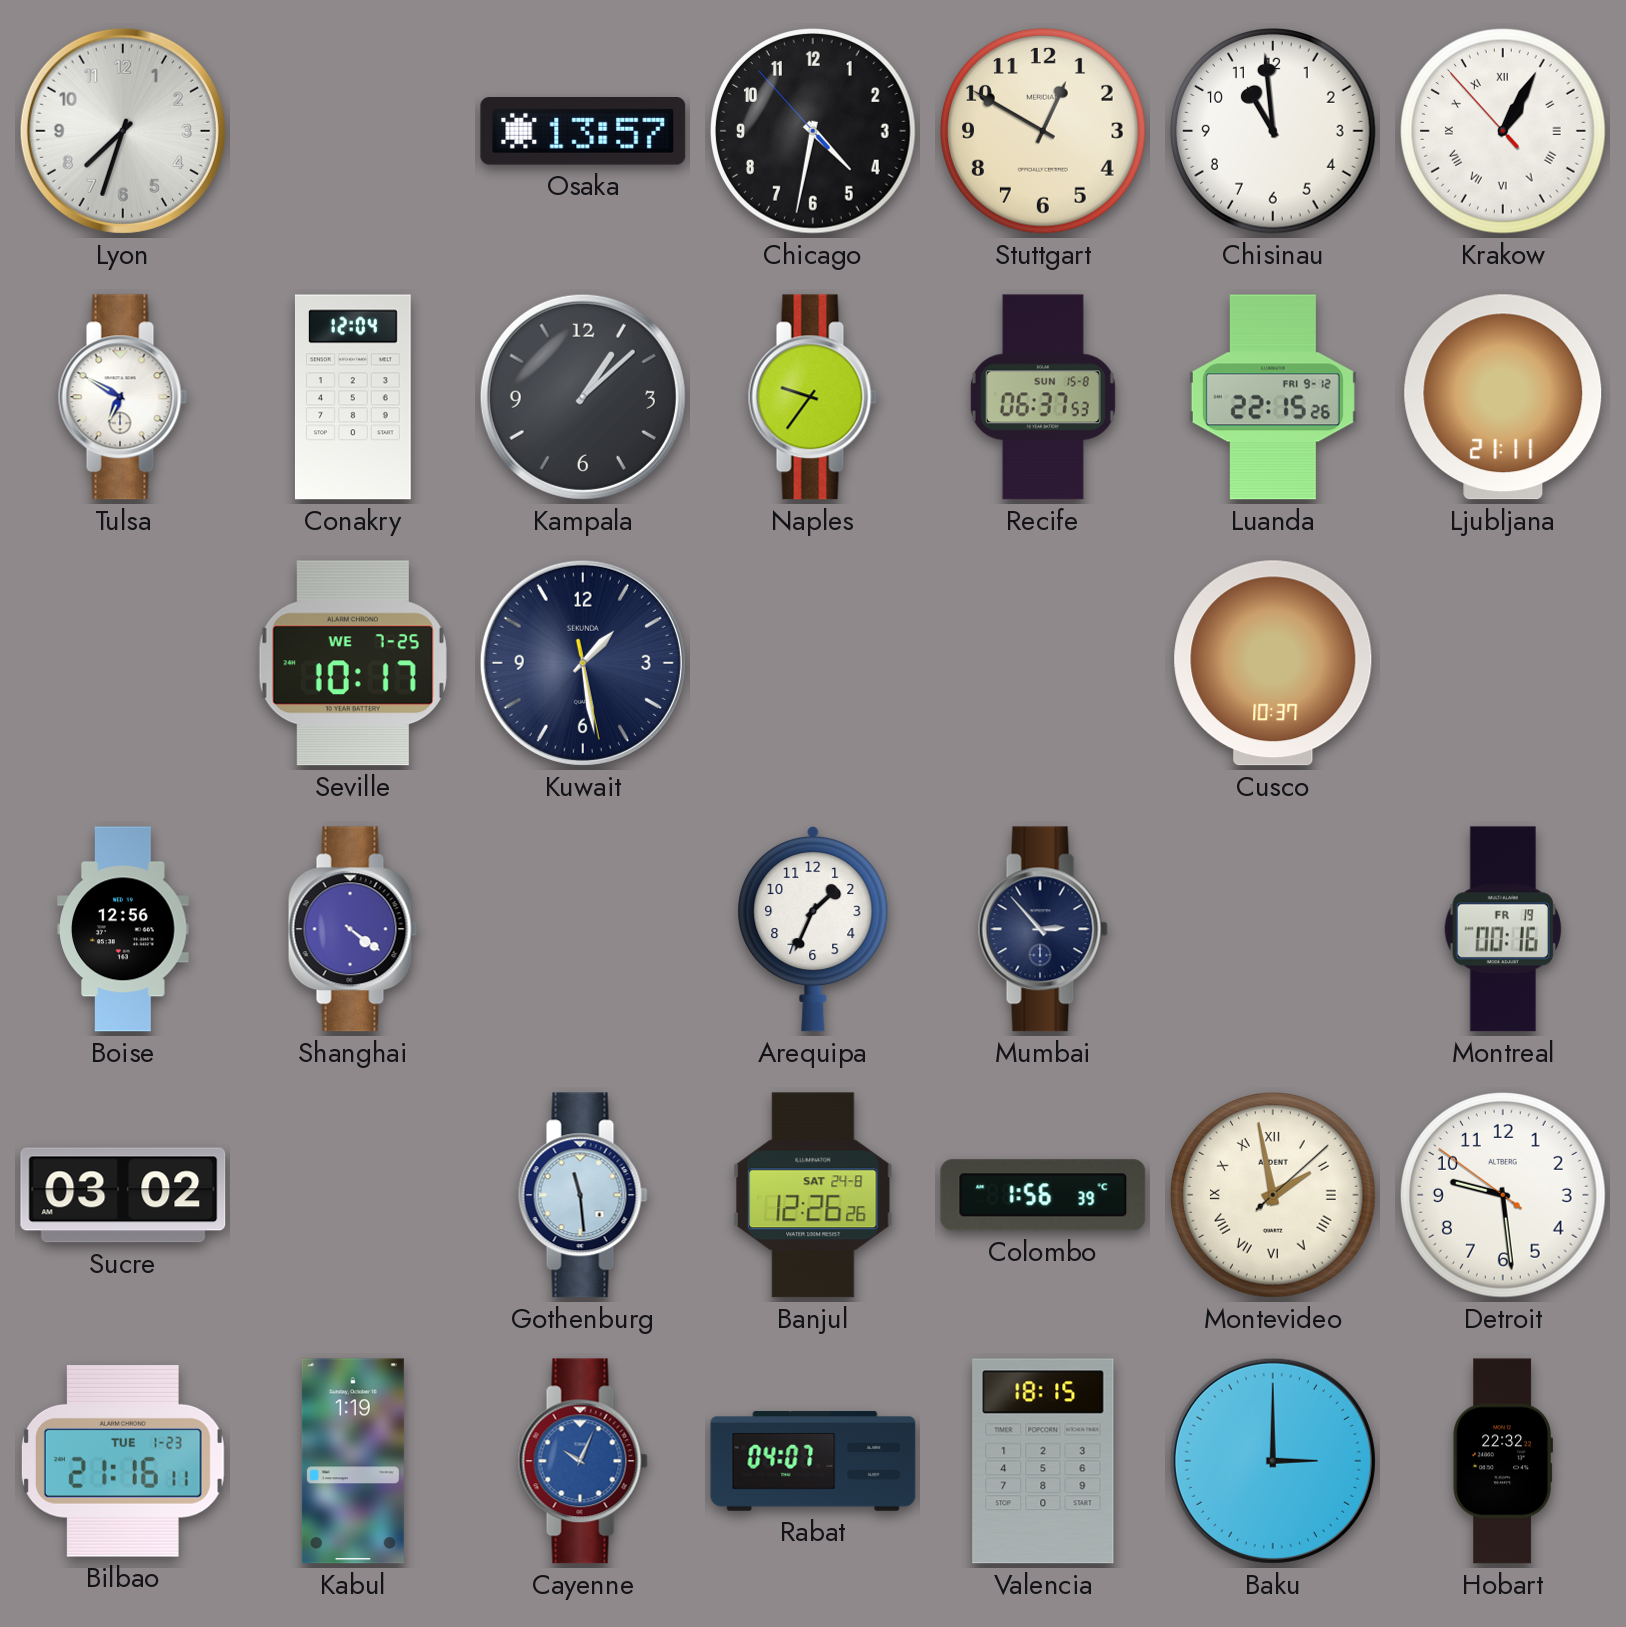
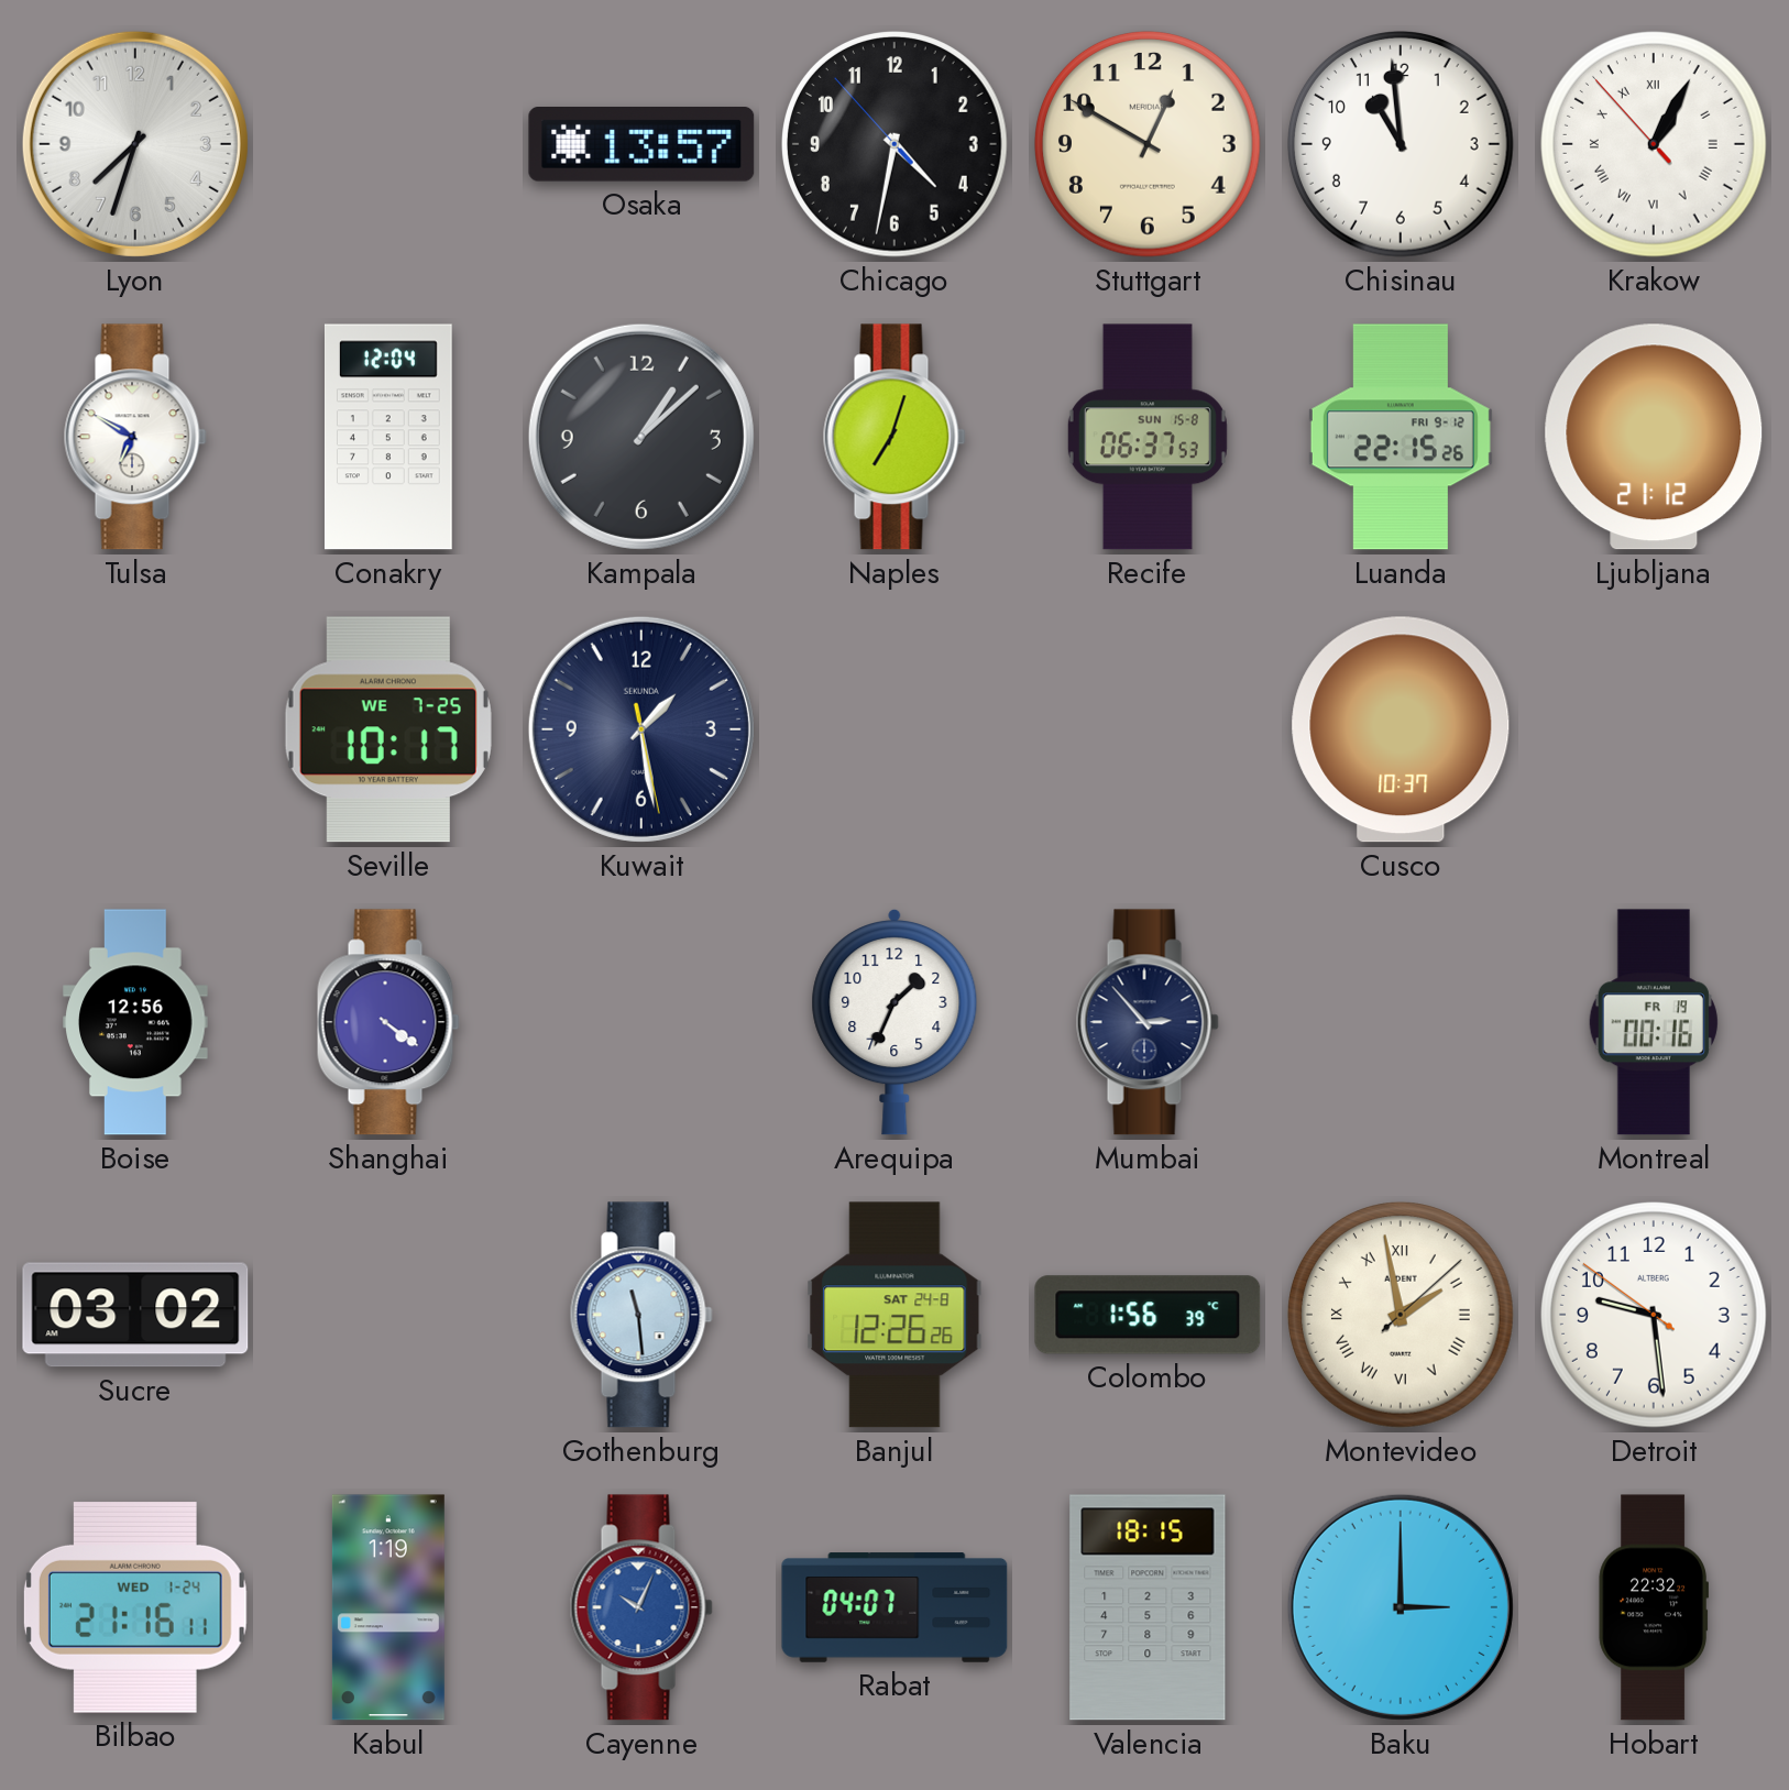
Naples: 9:36 -> 7:03 (895, 437)
Ljubljana: 21:11 -> 21:12 (1654, 437)
Bilbao date: TUE 1-23 -> WED 1-24 (135, 1607)
